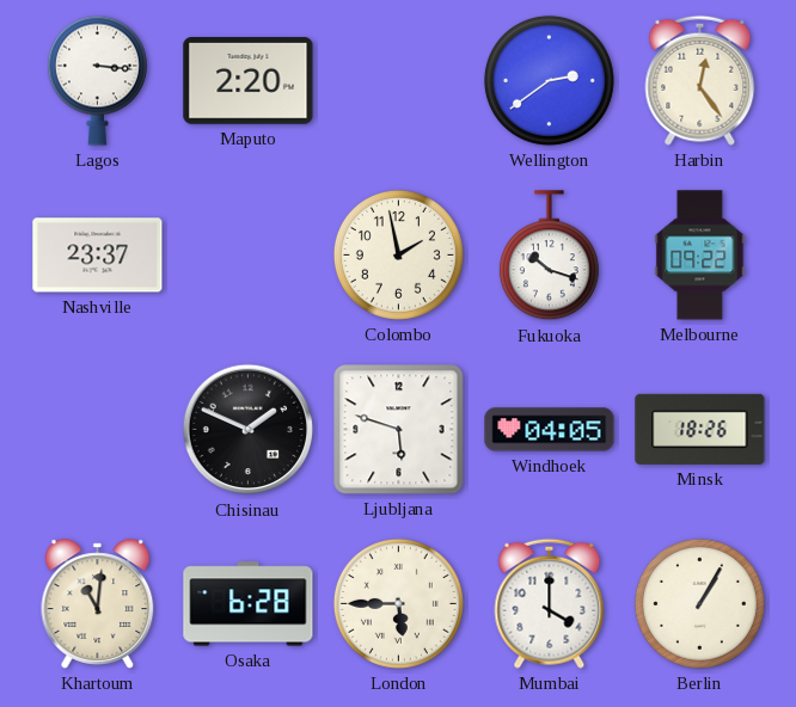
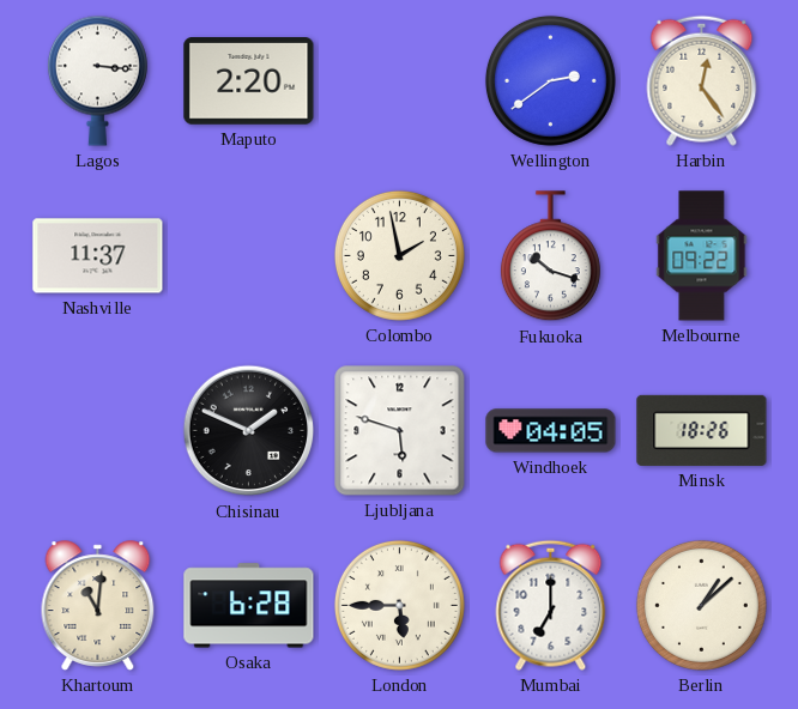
Nashville: 23:37 -> 11:37 (98, 256)
Mumbai: 4:00 -> 7:00 (551, 605)
Berlin: 1:05 -> 1:08 (701, 605)
